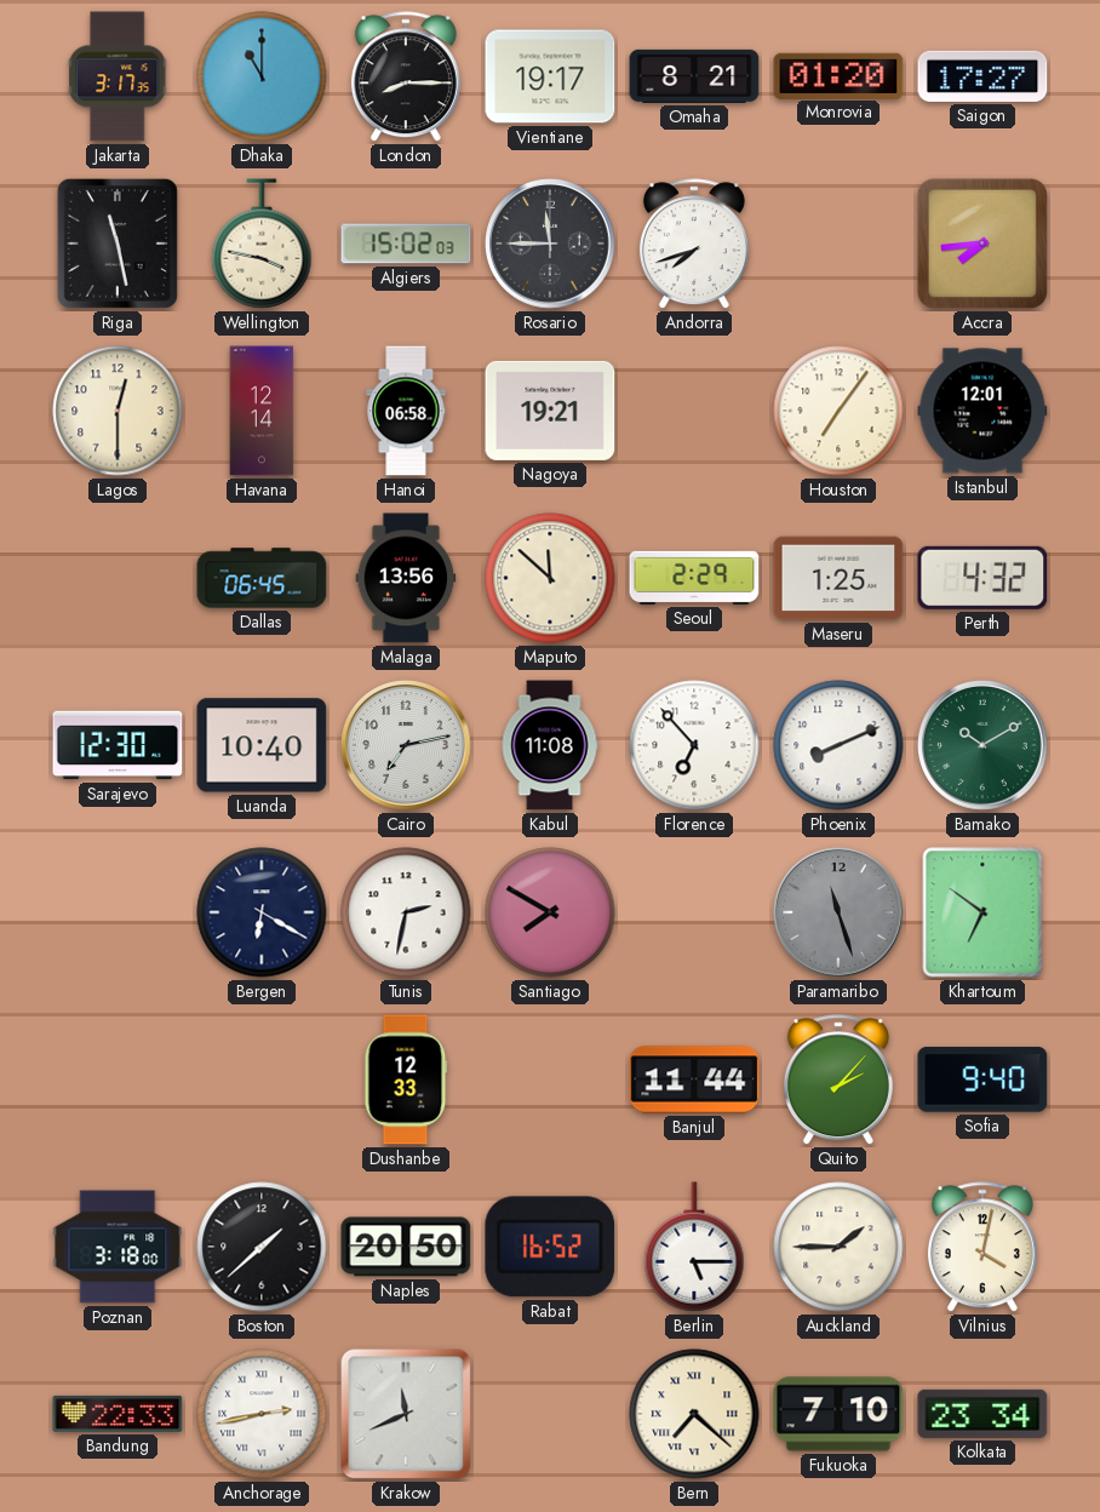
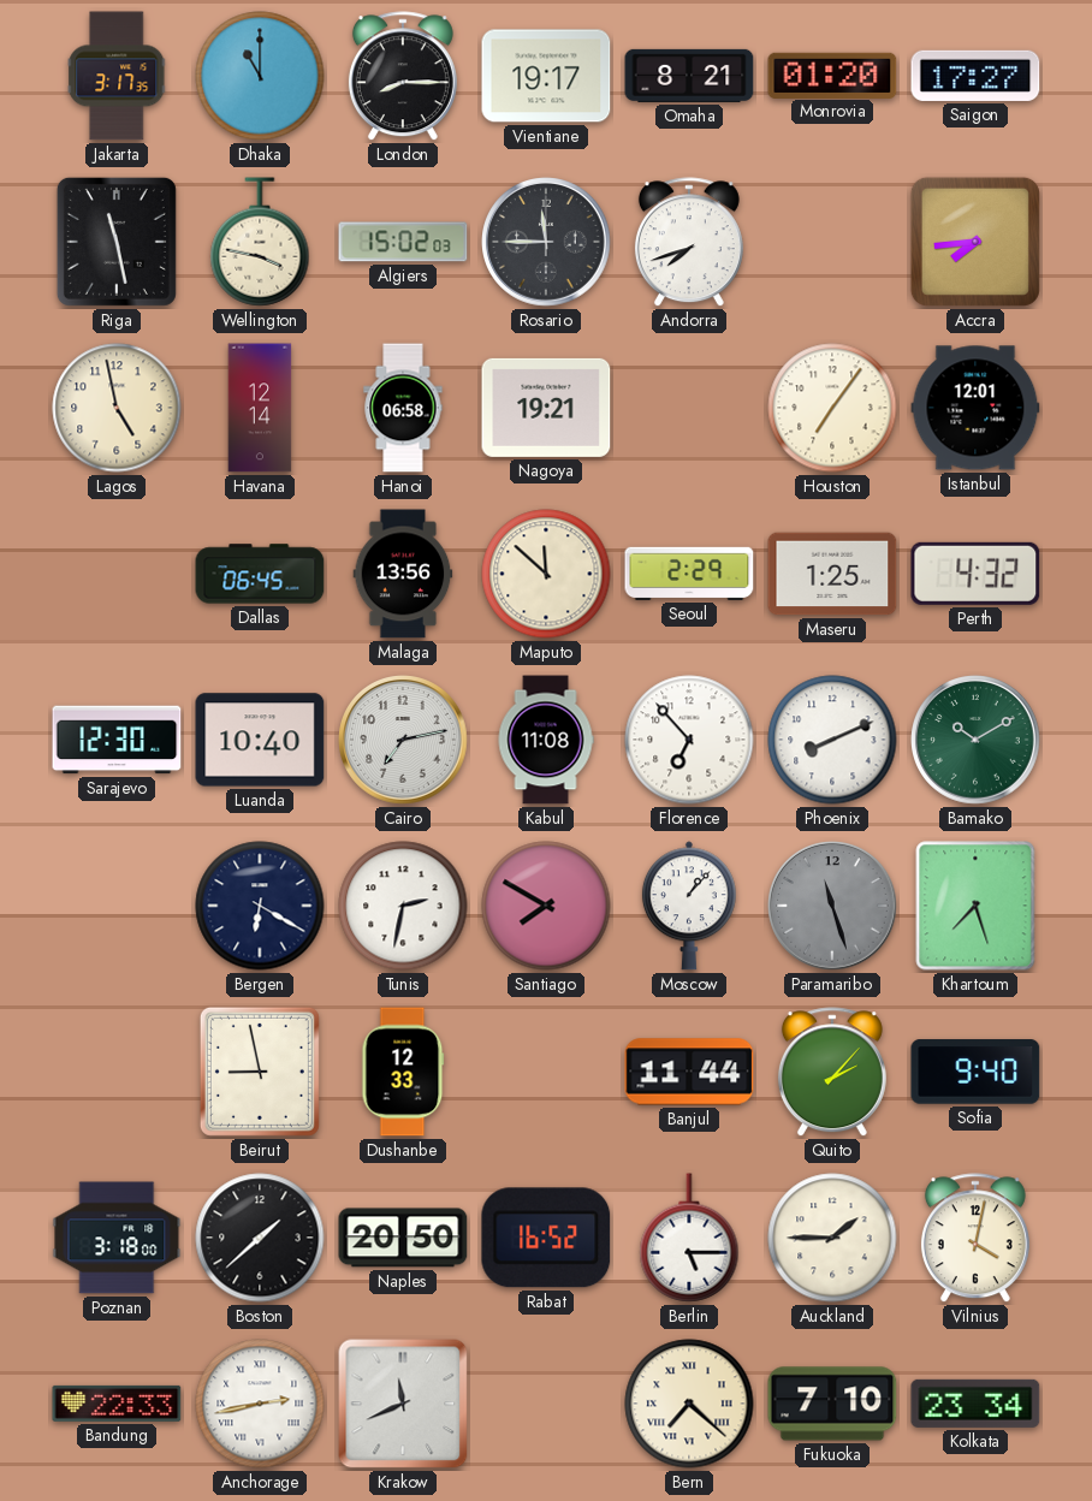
Lagos: 12:30 -> 4:58 (117, 408)
Moscow: none -> 1:07 (689, 906)
Khartoum: 6:51 -> 7:27 (975, 906)
Beirut: none -> 8:58 (260, 1072)
